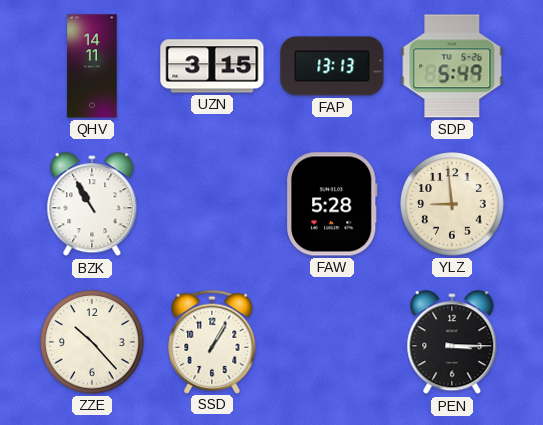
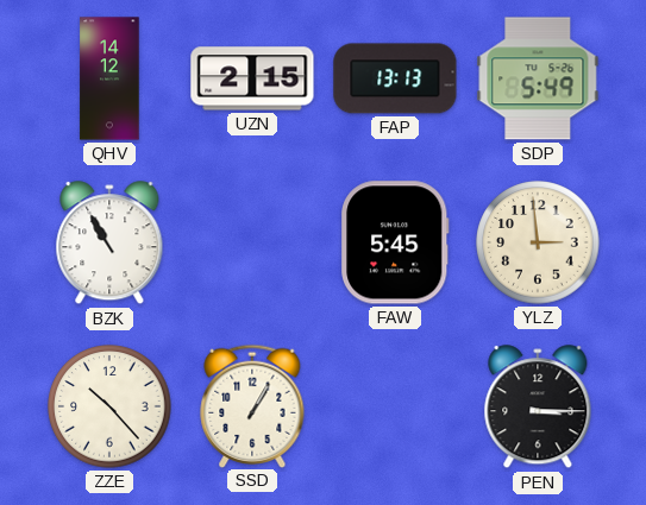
QHV: 14:11 -> 14:12 (109, 78)
UZN: 3:15 -> 2:15 (252, 78)
FAW: 5:28 -> 5:45 (396, 242)
YLZ: 8:59 -> 2:59 (538, 242)
